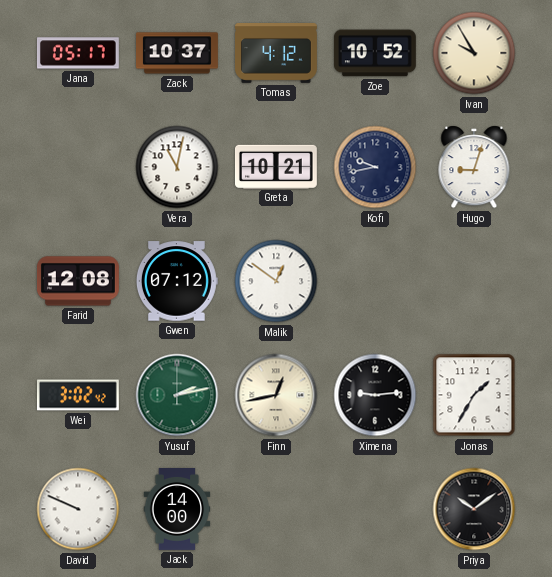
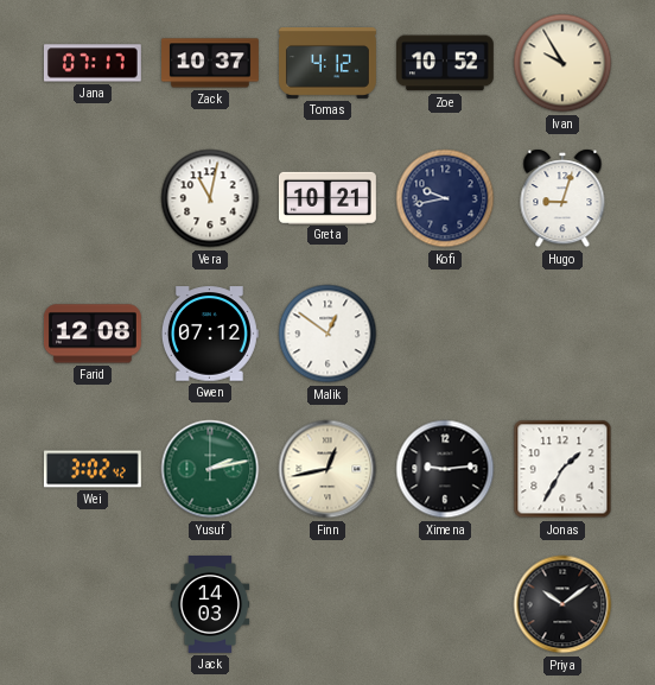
Jana: 05:17 -> 07:17 (93, 63)
David: 9:49 -> none (78, 509)
Jack: 14:00 -> 14:03 (210, 605)
